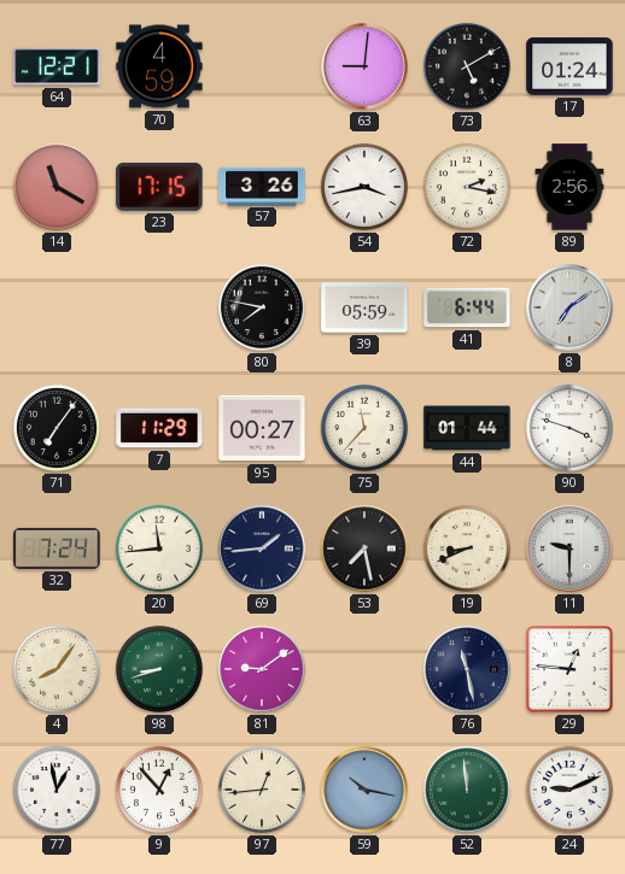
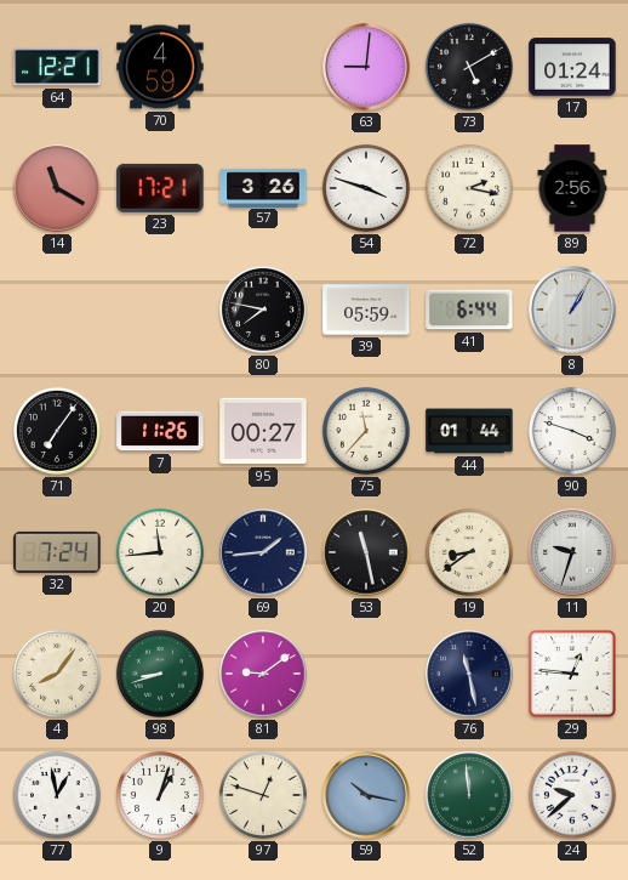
23: 17:15 -> 17:21 (160, 188)
54: 3:43 -> 3:48 (366, 188)
8: 7:09 -> 1:05 (572, 310)
7: 11:29 -> 11:26 (160, 431)
53: 7:28 -> 11:28 (366, 552)
19: 8:41 -> 8:39 (469, 552)
11: 9:30 -> 9:33 (572, 552)
9: 12:53 -> 1:03 (160, 795)
97: 12:44 -> 12:48 (263, 795)
24: 9:11 -> 9:38 (572, 795)
